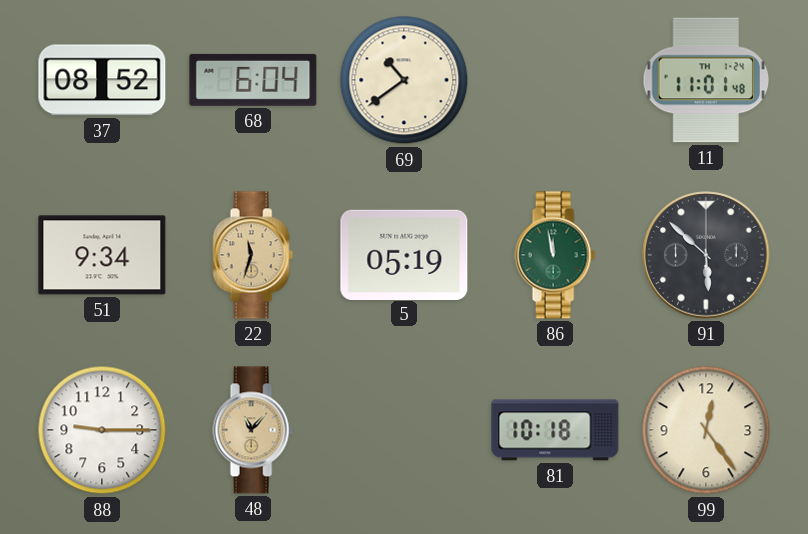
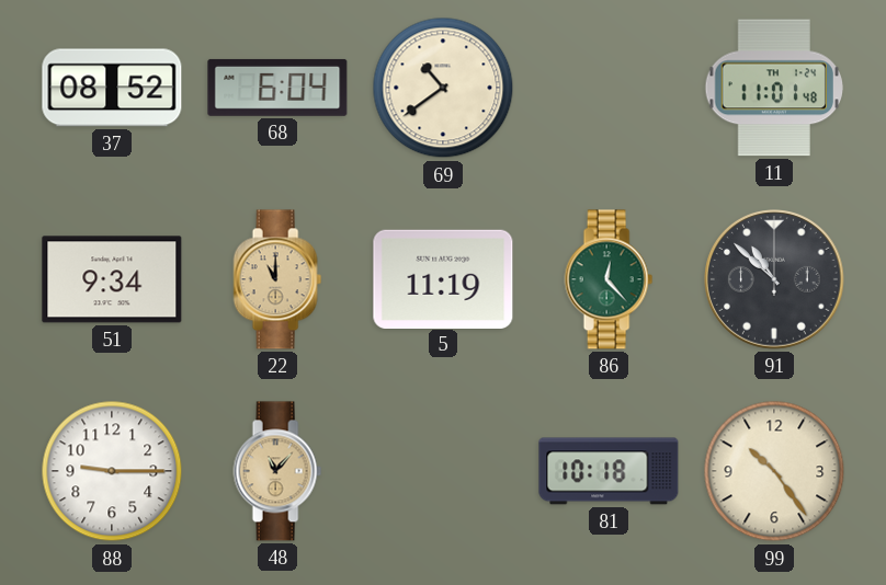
22: 11:33 -> 11:00 (277, 279)
5: 05:19 -> 11:19 (443, 278)
86: 11:58 -> 12:23 (609, 279)
91: 5:52 -> 10:52 (775, 280)
99: 12:24 -> 10:24 (774, 471)
